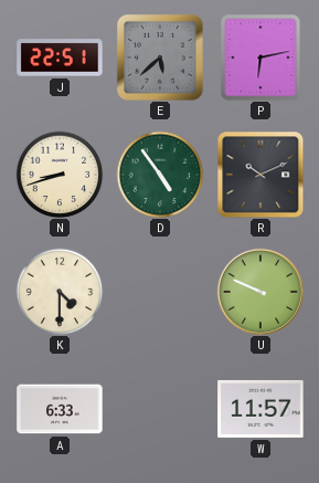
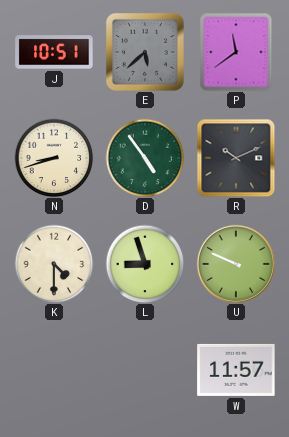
J: 22:51 -> 10:51 (54, 52)
P: 6:13 -> 11:39 (236, 52)
L: none -> 8:57 (145, 264)
A: 6:33 -> none (60, 409)
